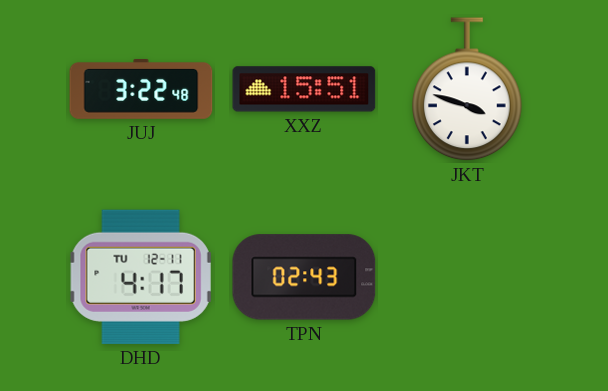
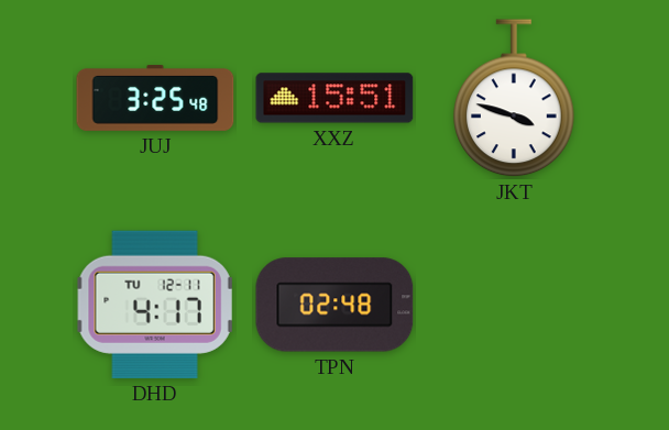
JUJ: 3:22 -> 3:25 (155, 98)
TPN: 02:43 -> 02:48 (334, 305)
